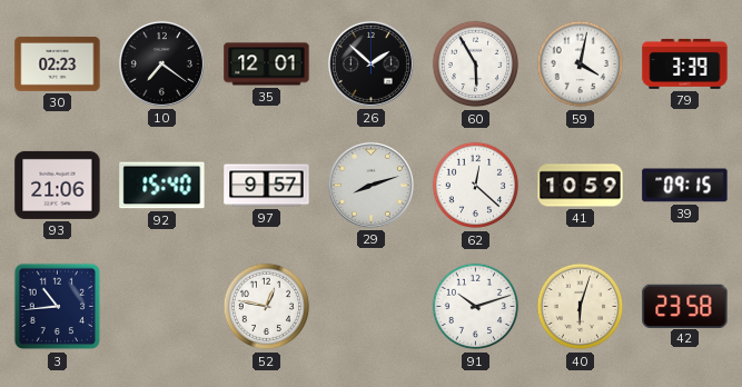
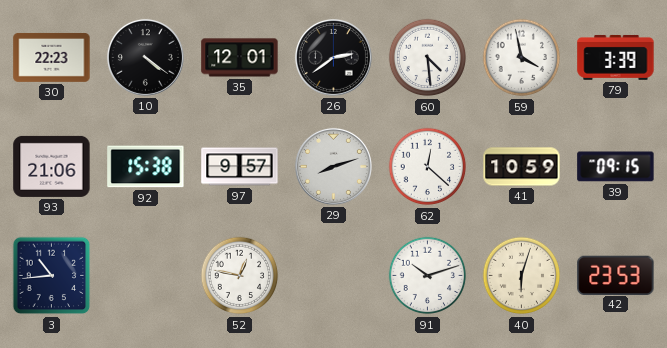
30: 02:23 -> 22:23 (52, 57)
10: 7:21 -> 4:21 (145, 57)
26: 1:52 -> 2:39 (333, 57)
60: 5:55 -> 4:29 (428, 58)
59: 4:02 -> 3:58 (522, 58)
92: 15:40 -> 15:38 (146, 167)
42: 23:58 -> 23:53 (616, 275)
